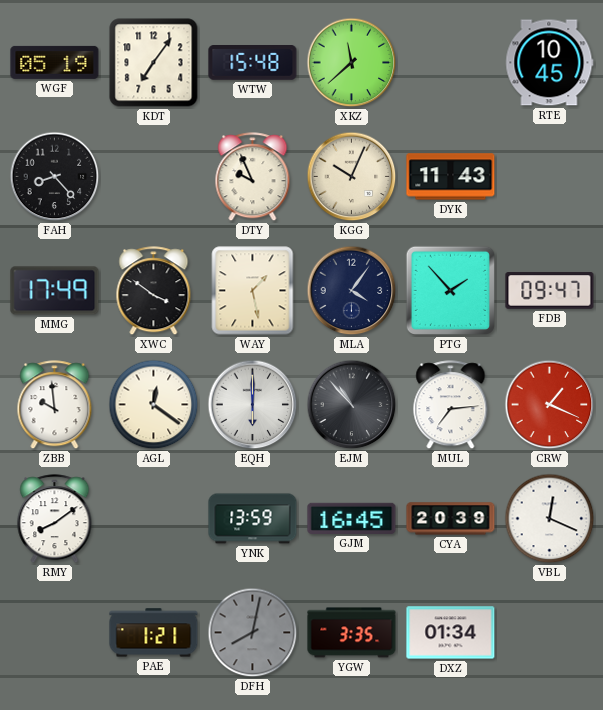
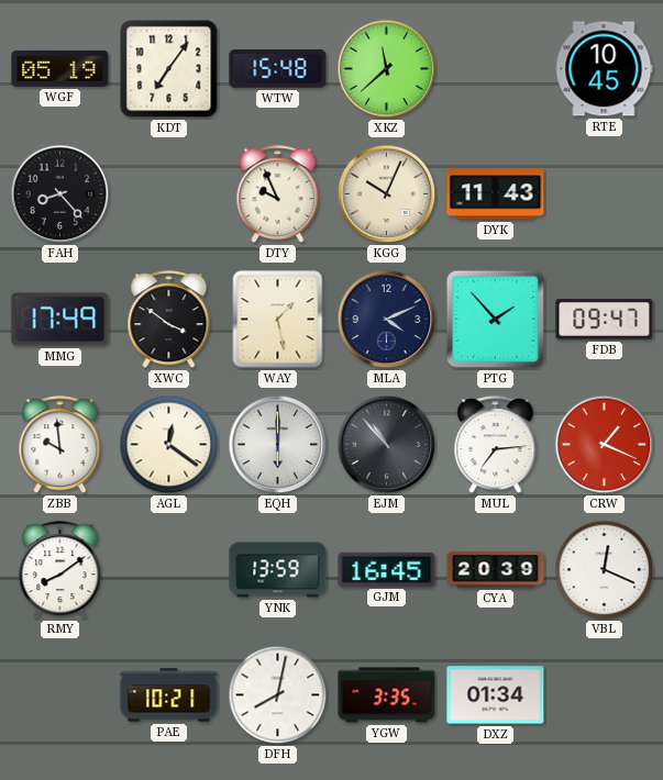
MLA: 4:06 -> 4:11 (387, 320)
PAE: 1:21 -> 10:21 (169, 695)
DFH dial: grey -> white (278, 695)
